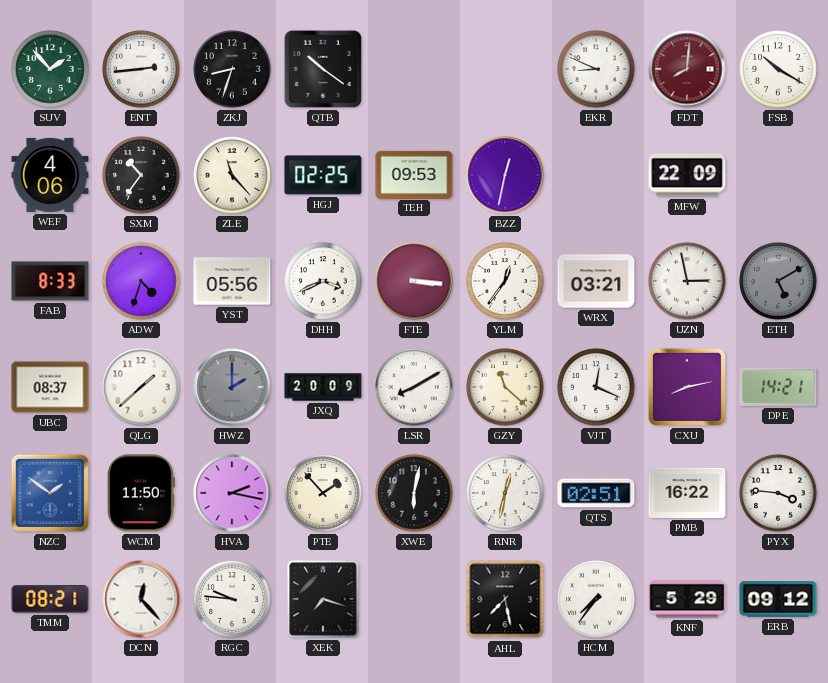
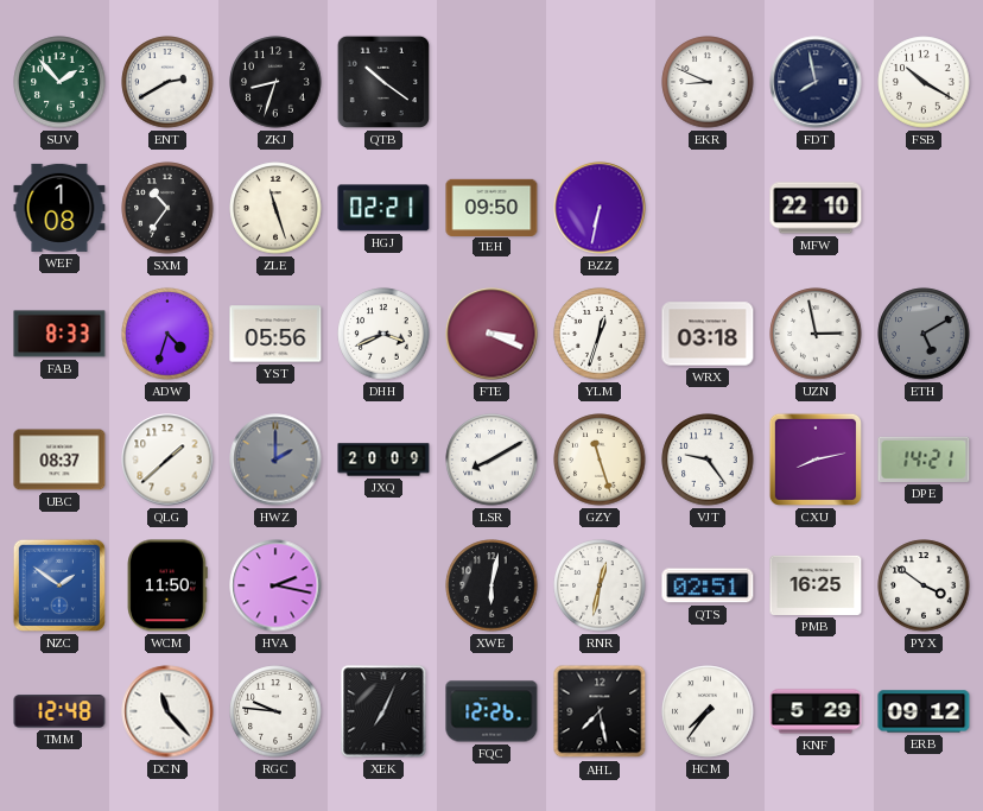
ENT: 2:44 -> 2:40 (167, 82)
FDT: 8:01 -> 7:58 (816, 82)
FDT dial: burgundy -> navy (816, 82)
WEF: 4:06 -> 1:08 (59, 208)
ZLE: 11:23 -> 11:27 (275, 208)
HGJ: 02:25 -> 02:21 (383, 208)
TEH: 09:53 -> 09:50 (491, 207)
BZZ: 12:32 -> 6:32 (600, 208)
MFW: 22:09 -> 22:10 (816, 208)
FTE: 3:16 -> 3:19 (491, 334)
YLM: 12:36 -> 12:33 (600, 334)
WRX: 03:21 -> 03:18 (708, 334)
GZY: 11:22 -> 11:27 (600, 460)
VJT: 12:19 -> 9:24 (708, 460)
PTE: 1:53 -> none (323, 493)
PMB: 16:22 -> 16:25 (816, 585)
PYX: 3:46 -> 3:51 (924, 585)
TMM: 08:21 -> 12:48 (59, 711)
DCN: 12:23 -> 11:23 (167, 711)
XEK: 7:18 -> 7:04 (383, 711)
FQC: none -> 12:26 (491, 711)
